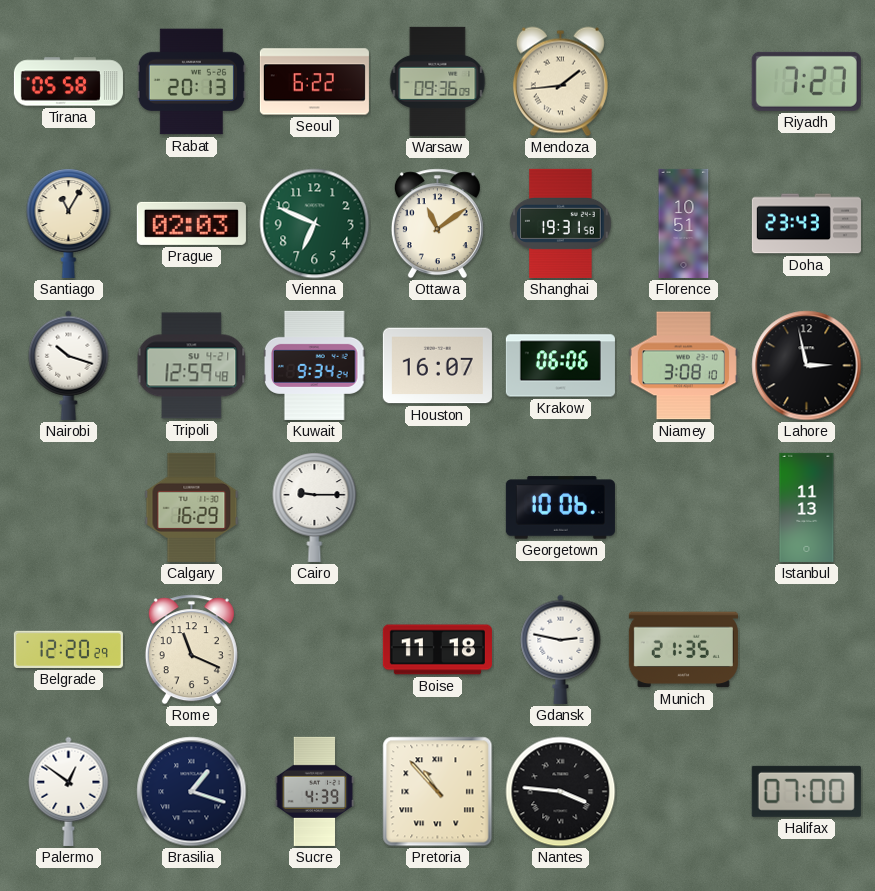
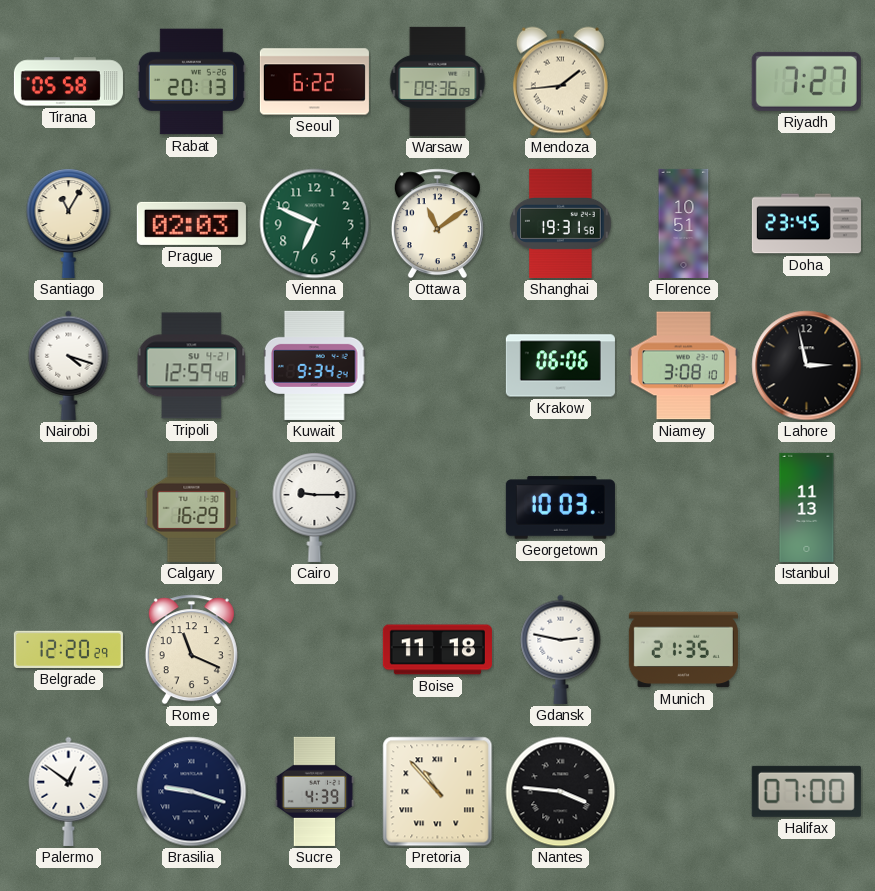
Doha: 23:43 -> 23:45 (806, 224)
Nairobi: 10:18 -> 4:18 (69, 365)
Houston: 16:07 -> none (437, 366)
Georgetown: 10:06 -> 10:03 (560, 508)
Brasilia: 1:18 -> 9:18 (192, 792)
